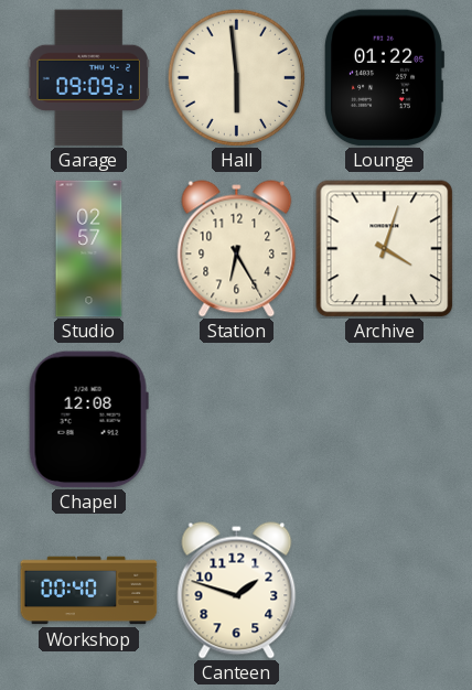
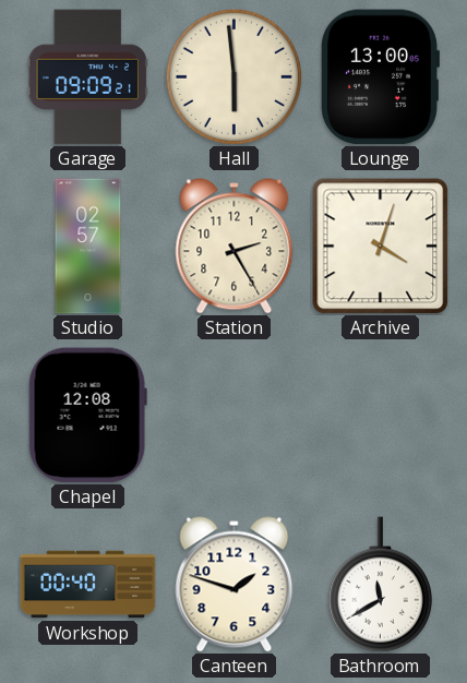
Lounge: 01:22 -> 13:00 (381, 77)
Station: 6:25 -> 2:25 (235, 247)
Bathroom: none -> 11:40 (380, 585)
